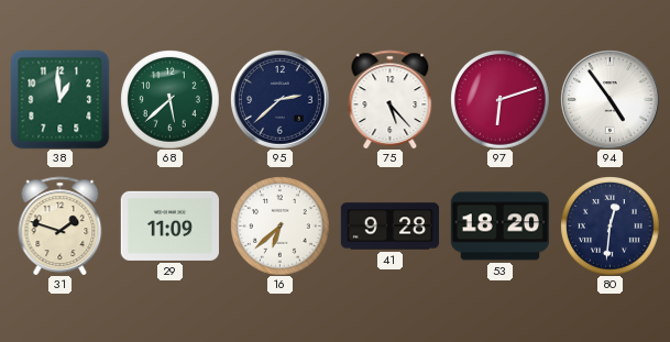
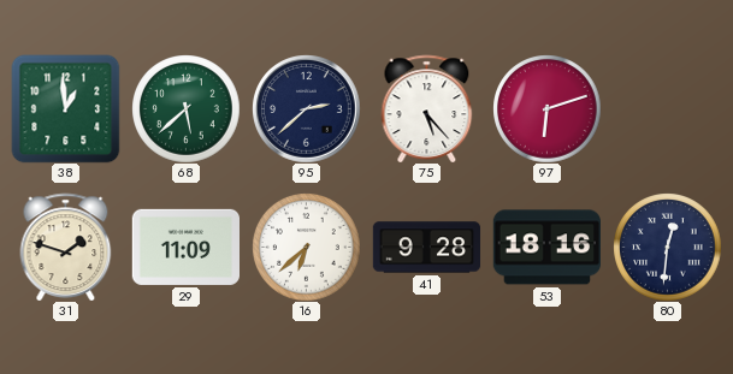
94: 4:54 -> none (611, 100)
53: 18:20 -> 18:16 (546, 248)
